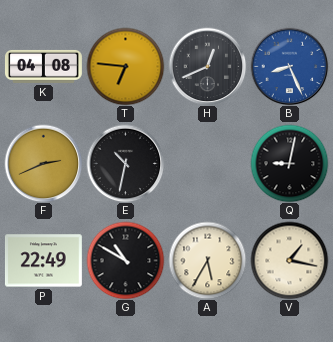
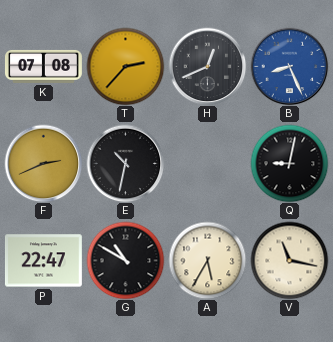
K: 04:08 -> 07:08 (43, 66)
T: 6:46 -> 2:37 (125, 66)
P: 22:49 -> 22:47 (43, 261)
V: 1:17 -> 11:17 (289, 260)
